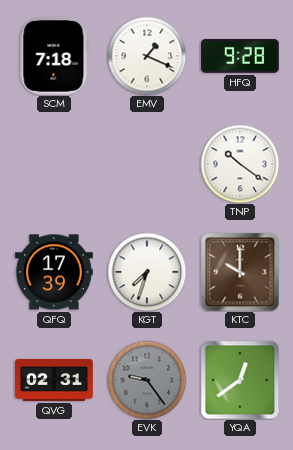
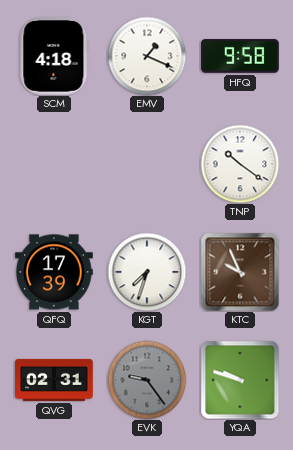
SCM: 7:18 -> 4:18 (54, 57)
HFQ: 9:28 -> 9:58 (241, 56)
KTC: 10:00 -> 9:56 (240, 272)
YQA: 12:39 -> 9:48 (240, 380)
